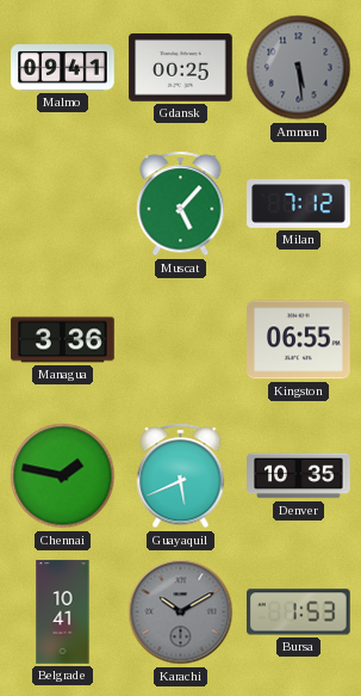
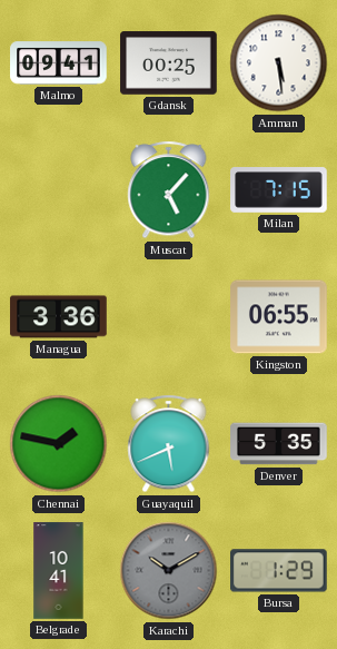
Amman dial: grey -> white (279, 63)
Milan: 7:12 -> 7:15 (279, 190)
Denver: 10:35 -> 5:35 (279, 444)
Bursa: 1:53 -> 1:29 (279, 571)
